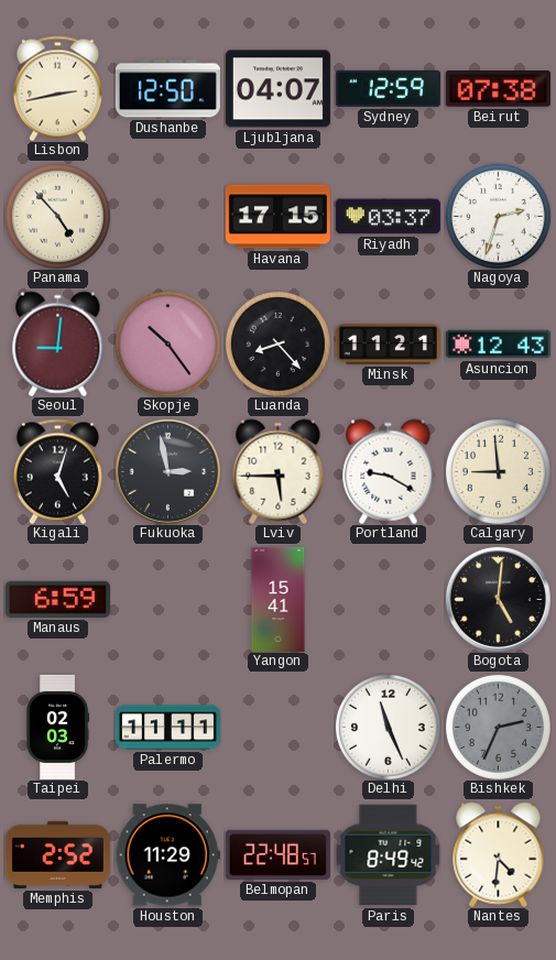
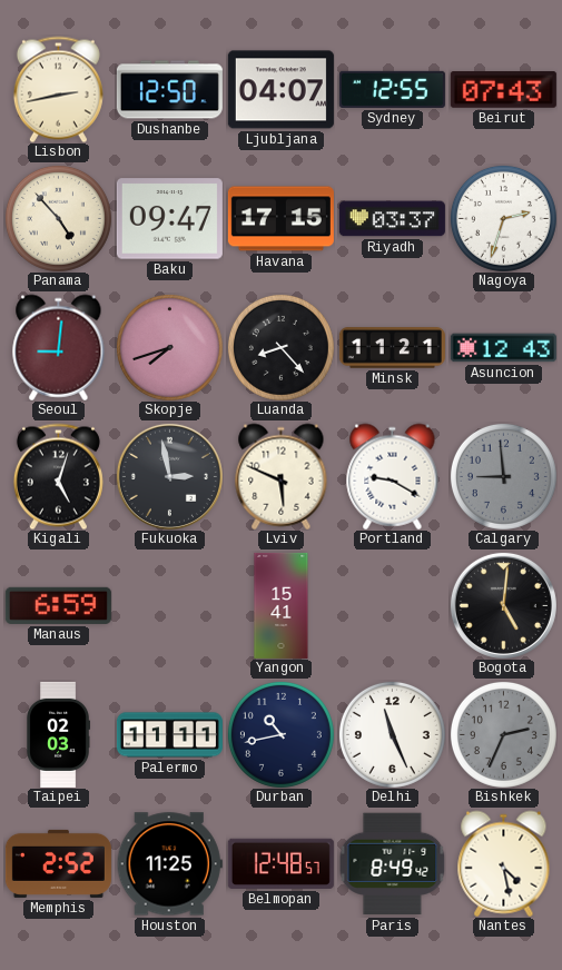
Sydney: 12:59 -> 12:55 (392, 89)
Beirut: 07:38 -> 07:43 (503, 90)
Baku: none -> 09:47 (169, 219)
Skopje: 10:24 -> 7:42 (169, 347)
Lviv: 5:45 -> 5:49 (282, 476)
Calgary dial: cream -> grey (503, 476)
Durban: none -> 10:43 (280, 734)
Houston: 11:29 -> 11:25 (169, 864)
Belmopan: 22:48 -> 12:48 (280, 863)
Nantes: 4:31 -> 4:28 (504, 863)
